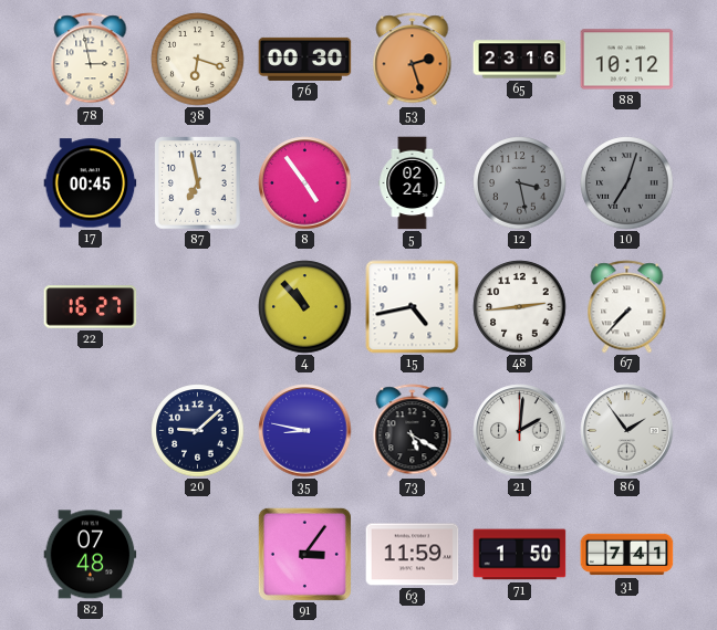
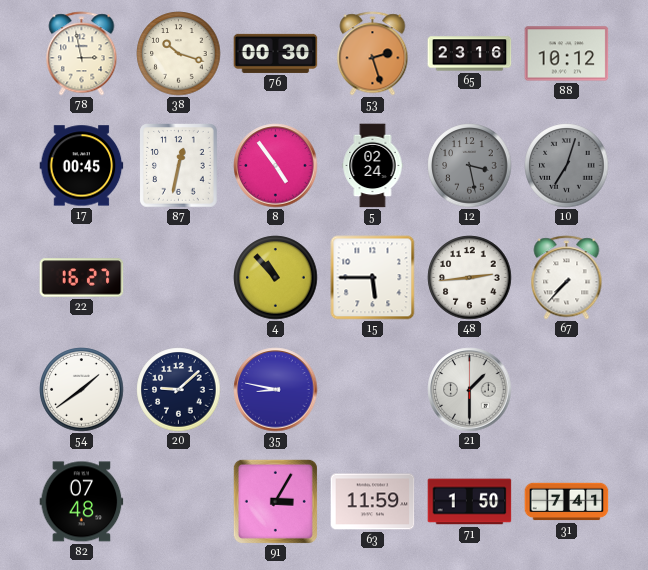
38: 6:18 -> 10:18 (179, 54)
87: 6:58 -> 12:32 (179, 166)
15: 4:43 -> 5:45 (373, 278)
54: none -> 1:39 (82, 390)
73: 5:20 -> none (413, 431)
21: 2:01 -> 1:30 (470, 390)
86: 1:54 -> none (627, 431)
91: 3:06 -> 3:05 (275, 501)
